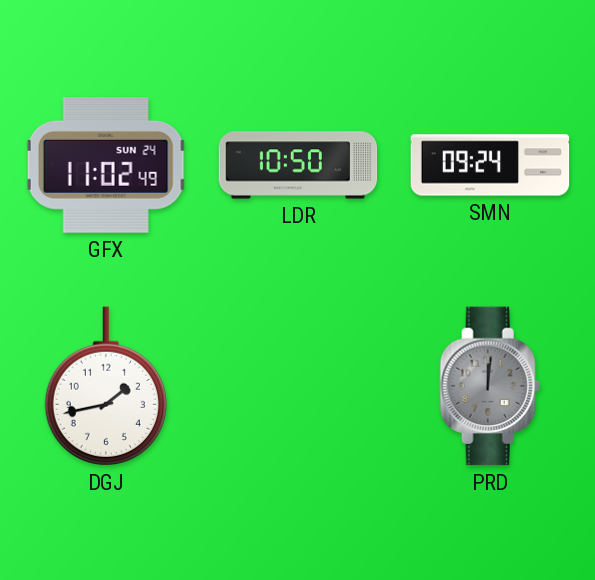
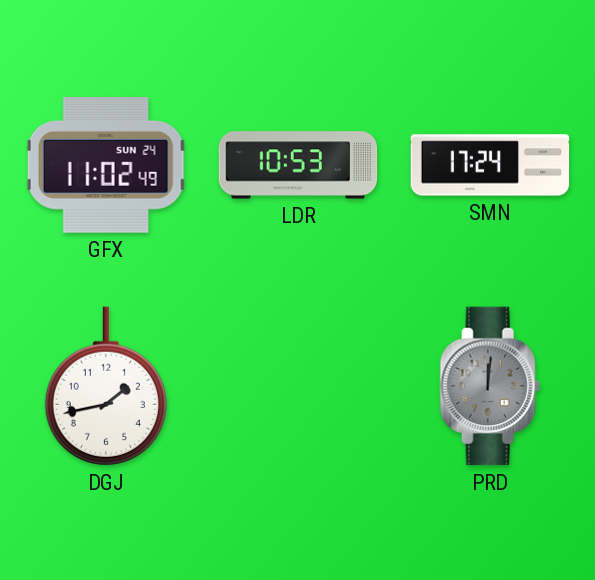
LDR: 10:50 -> 10:53 (298, 165)
SMN: 09:24 -> 17:24 (490, 165)
